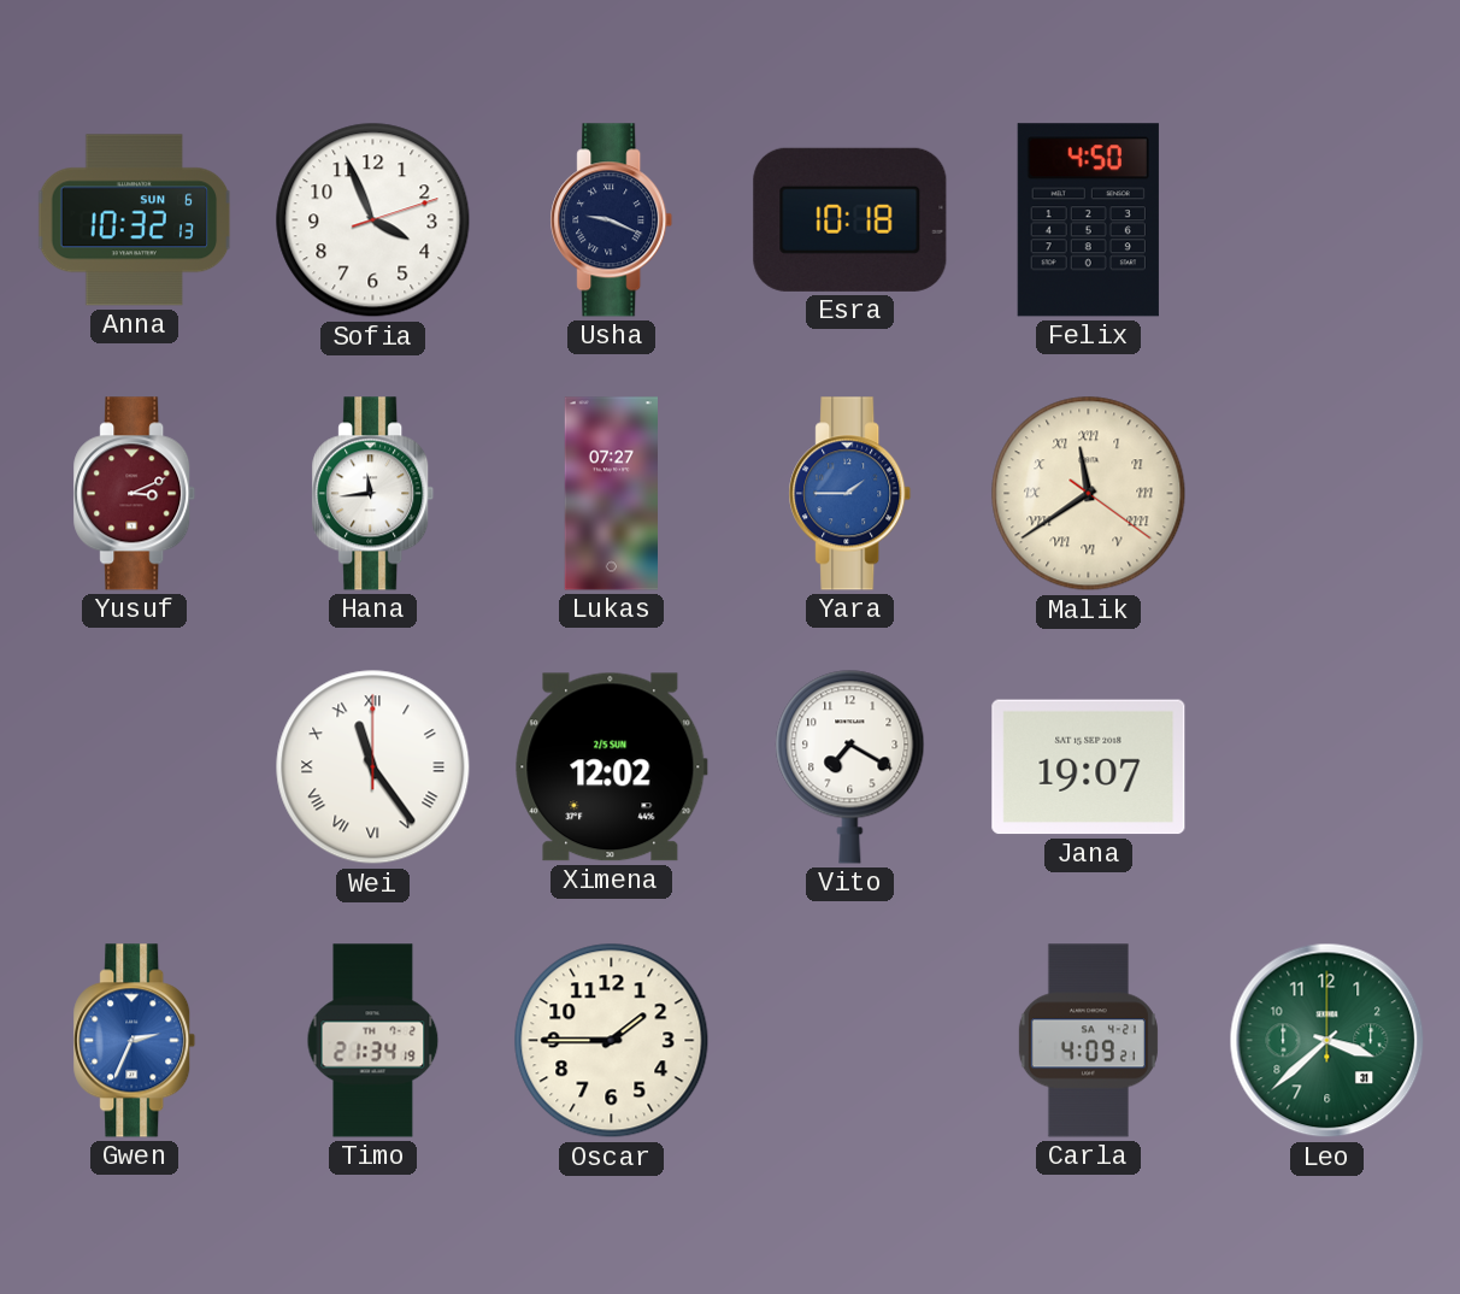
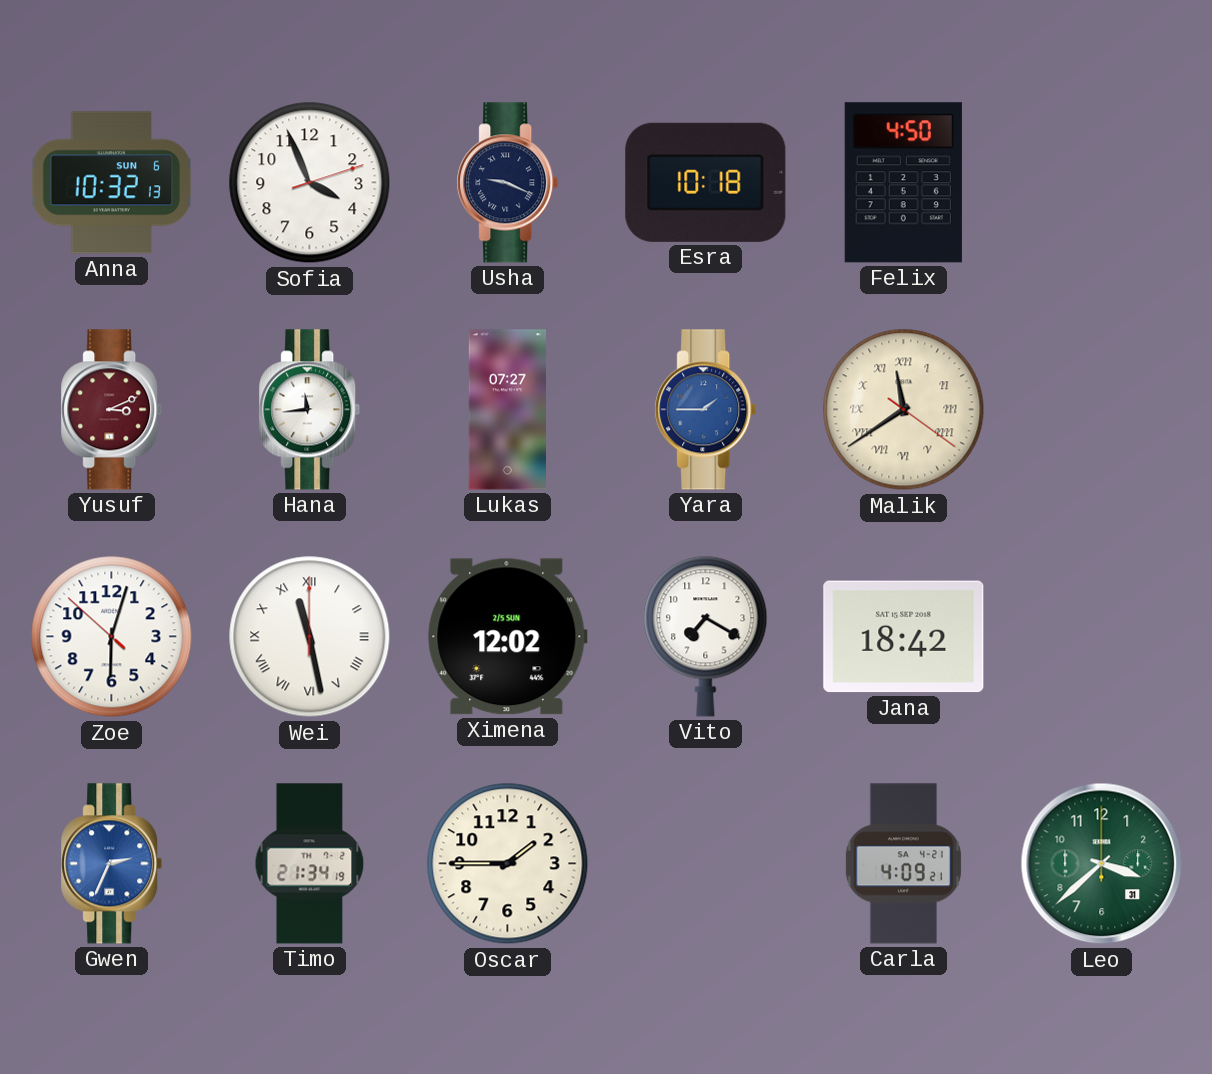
Zoe: none -> 6:02 (112, 637)
Wei: 11:24 -> 11:28 (310, 637)
Jana: 19:07 -> 18:42 (904, 637)
